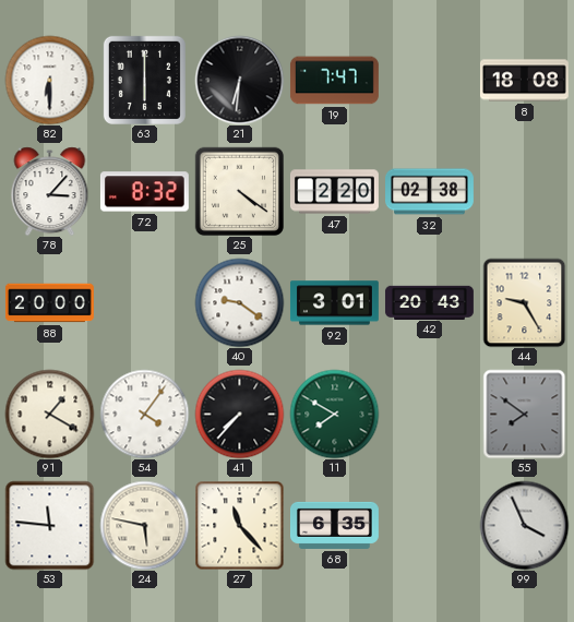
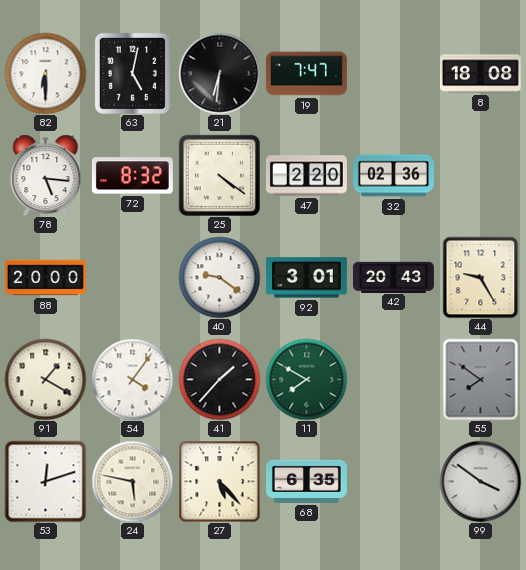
63: 6:00 -> 5:02 (132, 73)
78: 3:07 -> 5:16 (46, 175)
32: 02:38 -> 02:36 (394, 176)
41: 7:37 -> 1:37 (219, 379)
53: 11:46 -> 12:12 (45, 481)
27: 11:23 -> 5:23 (219, 481)
99: 3:56 -> 3:51 (480, 481)
